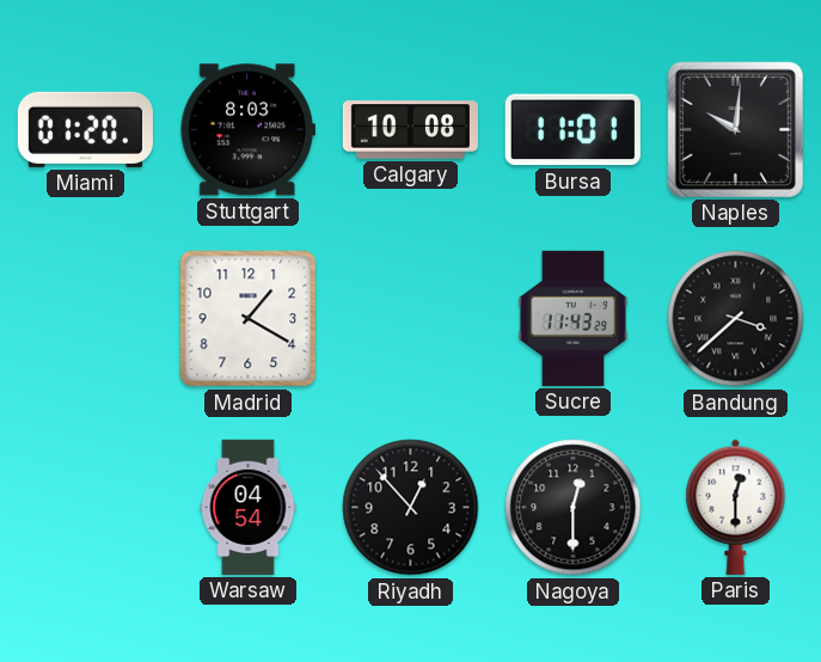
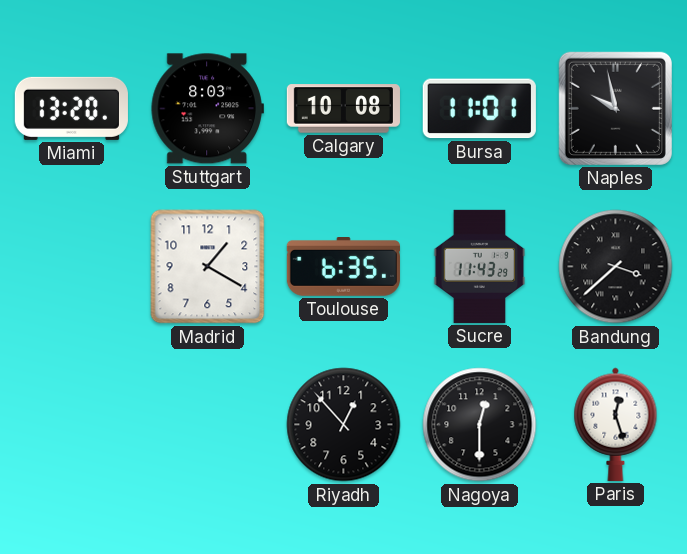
Miami: 01:20 -> 13:20 (71, 108)
Naples: 10:01 -> 9:58 (615, 108)
Toulouse: none -> 6:35 (343, 267)
Warsaw: 04:54 -> none (249, 507)
Paris: 12:30 -> 12:27 (616, 424)
